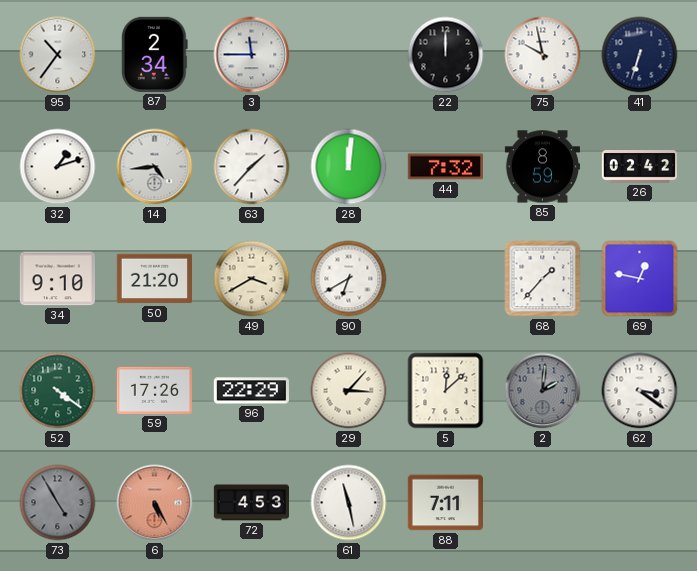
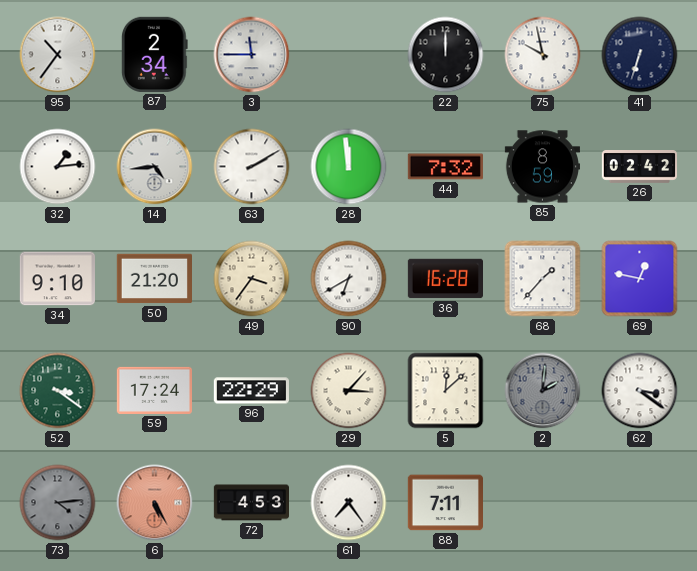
32: 1:12 -> 1:14 (58, 167)
63: 1:37 -> 2:10 (252, 167)
28: 12:01 -> 11:59 (349, 167)
49: 3:40 -> 3:36 (252, 279)
36: none -> 16:28 (445, 279)
52: 4:21 -> 3:21 (58, 391)
59: 17:26 -> 17:24 (154, 390)
73: 4:55 -> 4:14 (58, 503)
61: 11:28 -> 7:24 (349, 503)
